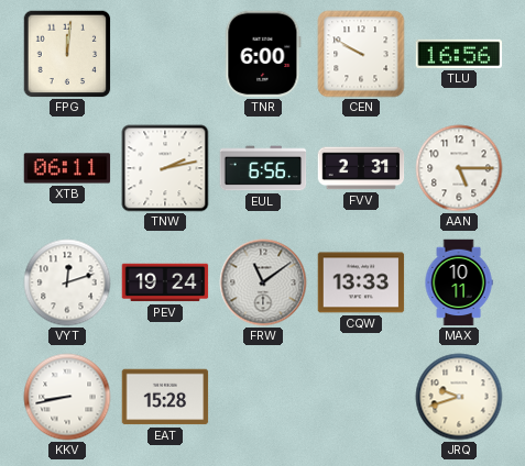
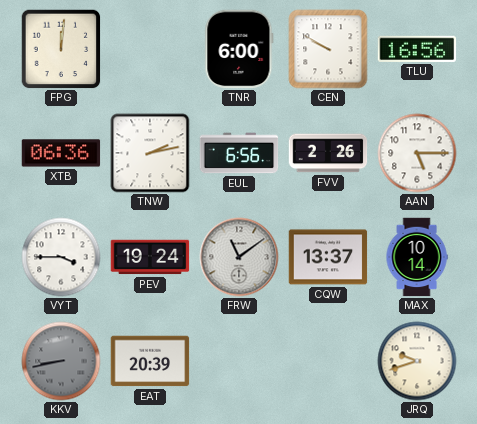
XTB: 06:11 -> 06:36 (61, 153)
FVV: 2:31 -> 2:26 (328, 153)
VYT: 12:12 -> 3:45 (61, 257)
CQW: 13:33 -> 13:37 (328, 257)
MAX: 10:11 -> 10:14 (417, 257)
KKV dial: white -> grey (61, 361)
EAT: 15:28 -> 20:39 (150, 361)
